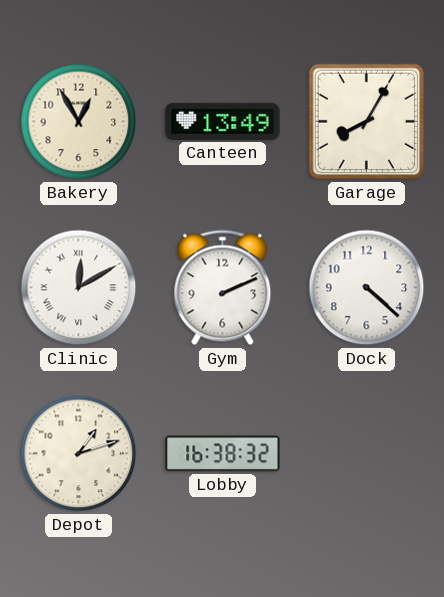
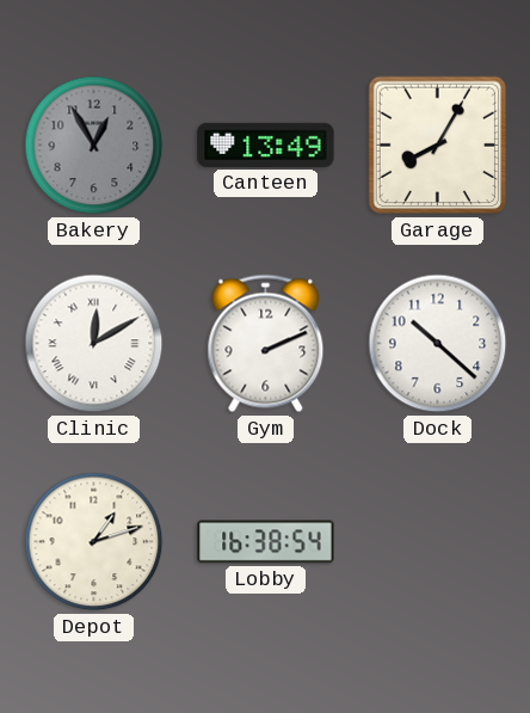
Bakery dial: cream -> grey (94, 146)
Dock: 4:22 -> 10:22 (438, 344)
Lobby: 16:38:32 -> 16:38:54 (266, 542)
